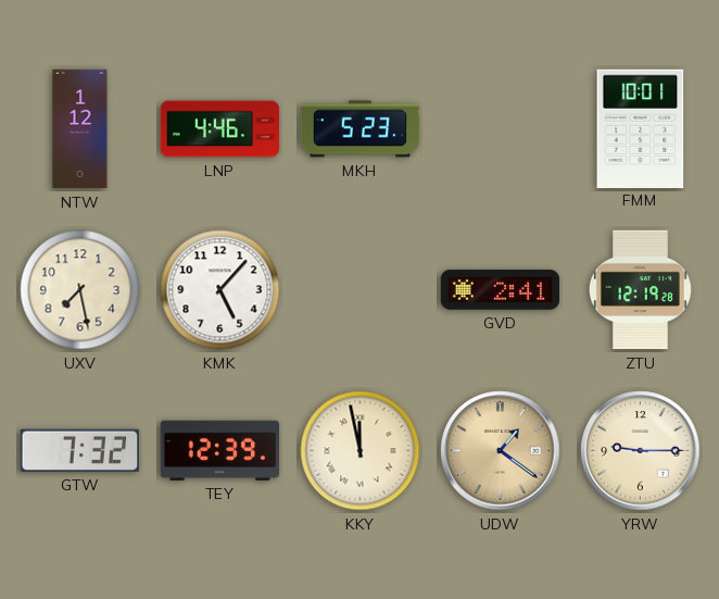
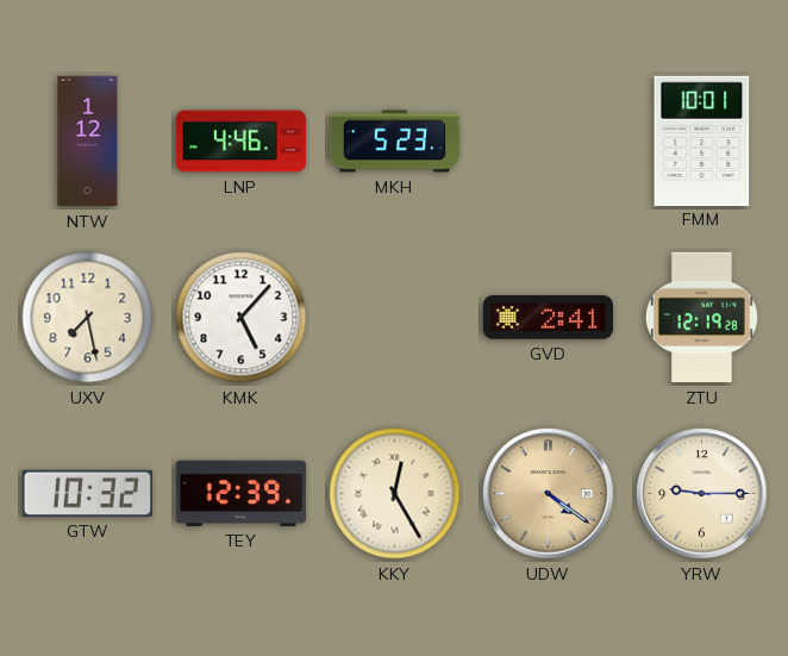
GTW: 7:32 -> 10:32 (87, 493)
KKY: 11:58 -> 12:25 (395, 494)
UDW: 1:21 -> 4:21 (549, 494)
